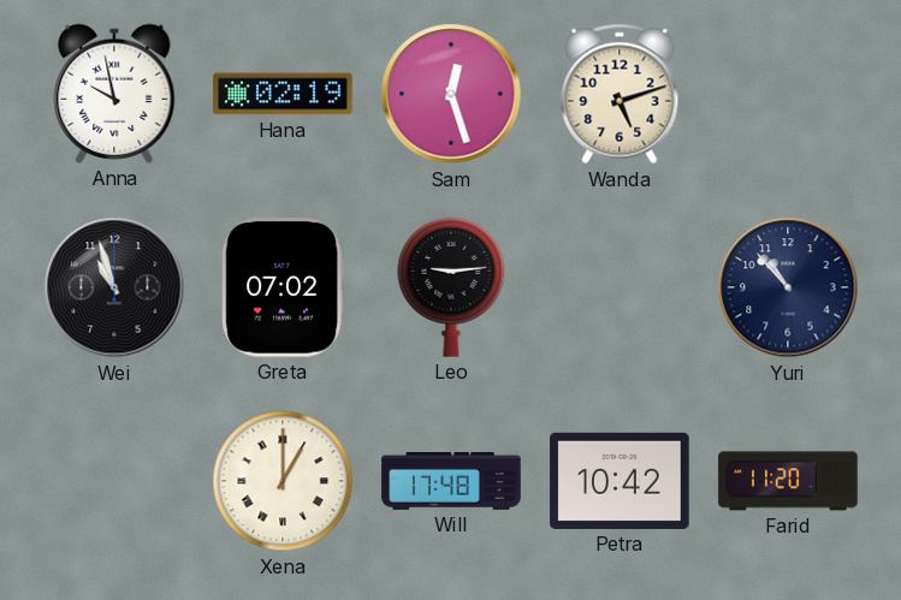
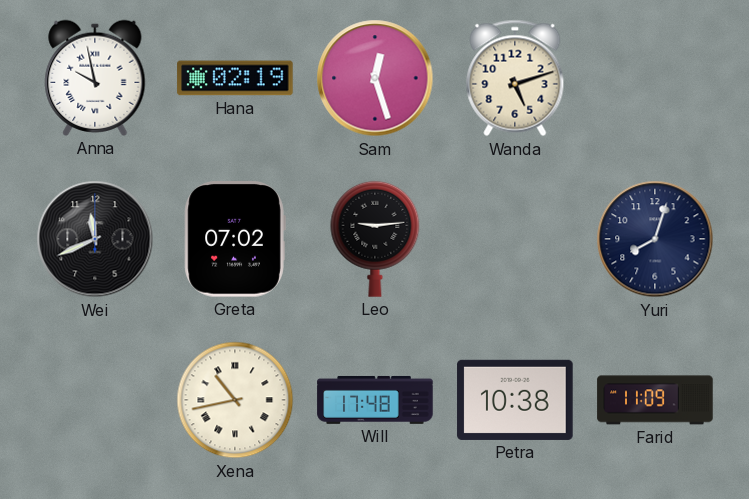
Wei: 10:57 -> 11:41 (95, 239)
Yuri: 10:53 -> 8:03 (655, 239)
Xena: 1:00 -> 10:43 (235, 400)
Petra: 10:42 -> 10:38 (515, 400)
Farid: 11:20 -> 11:09 (655, 400)
